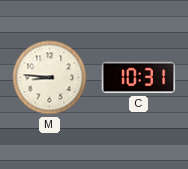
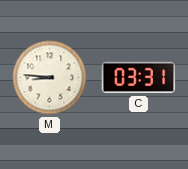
C: 10:31 -> 03:31 (139, 78)
